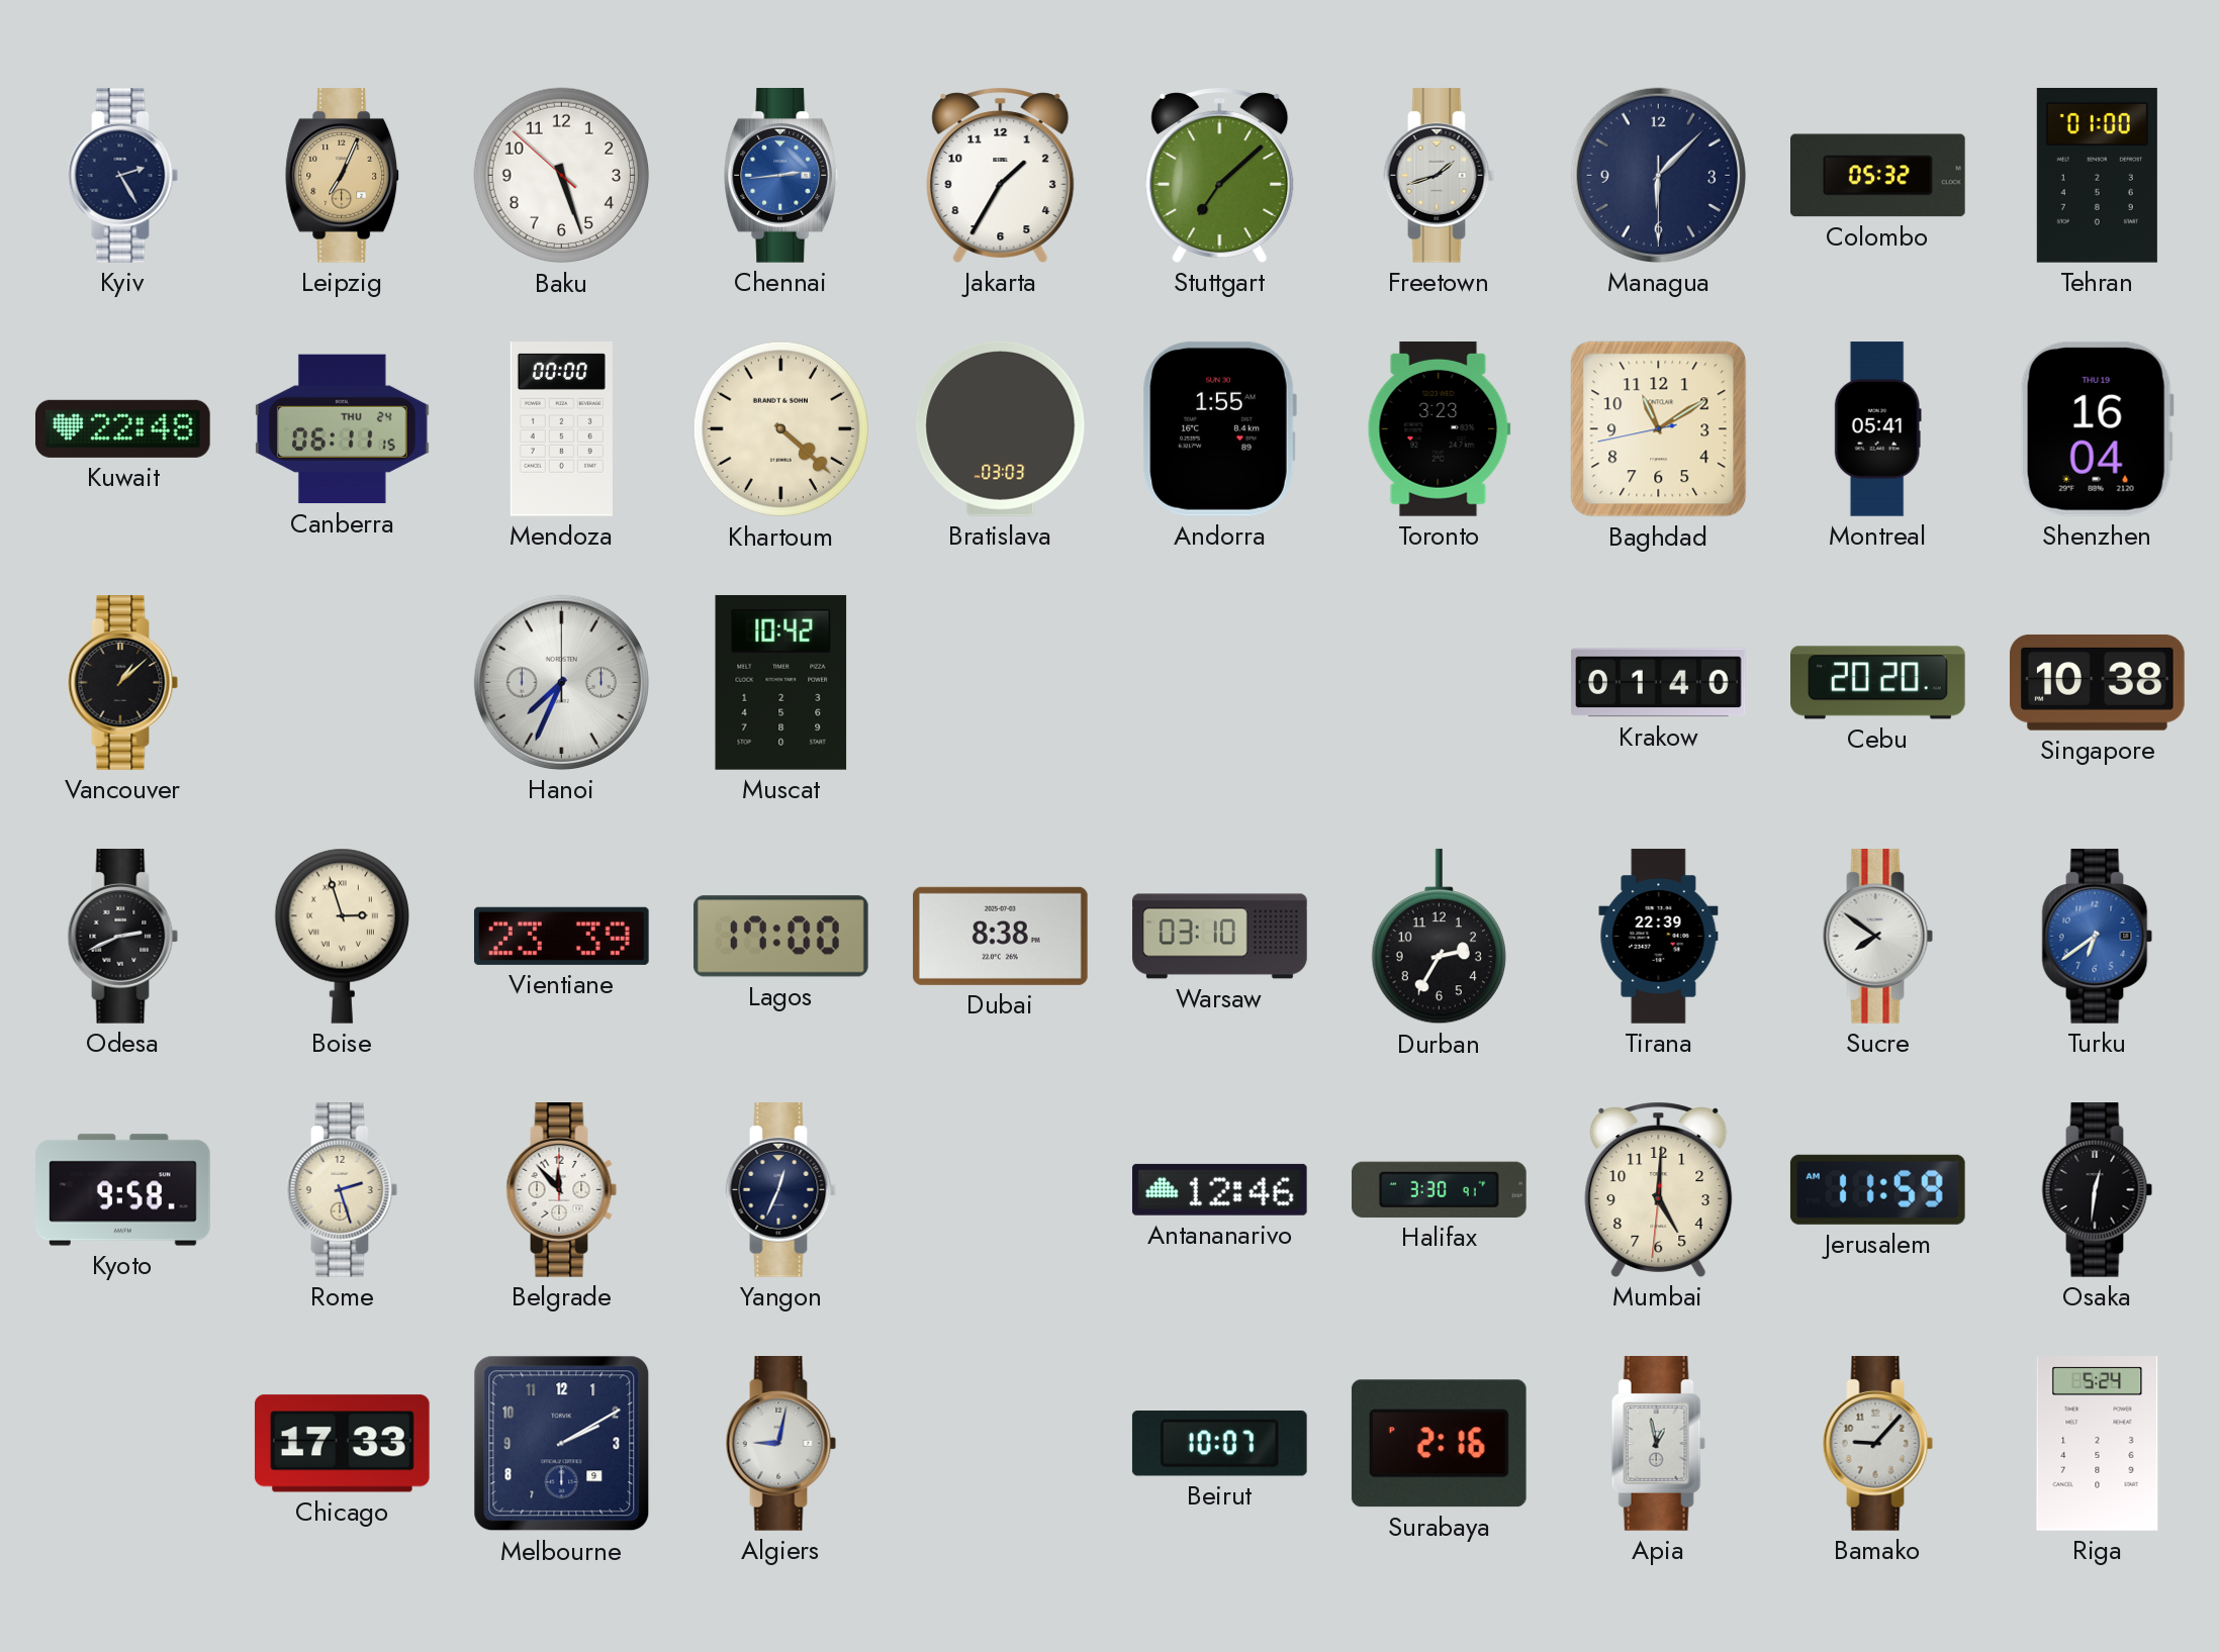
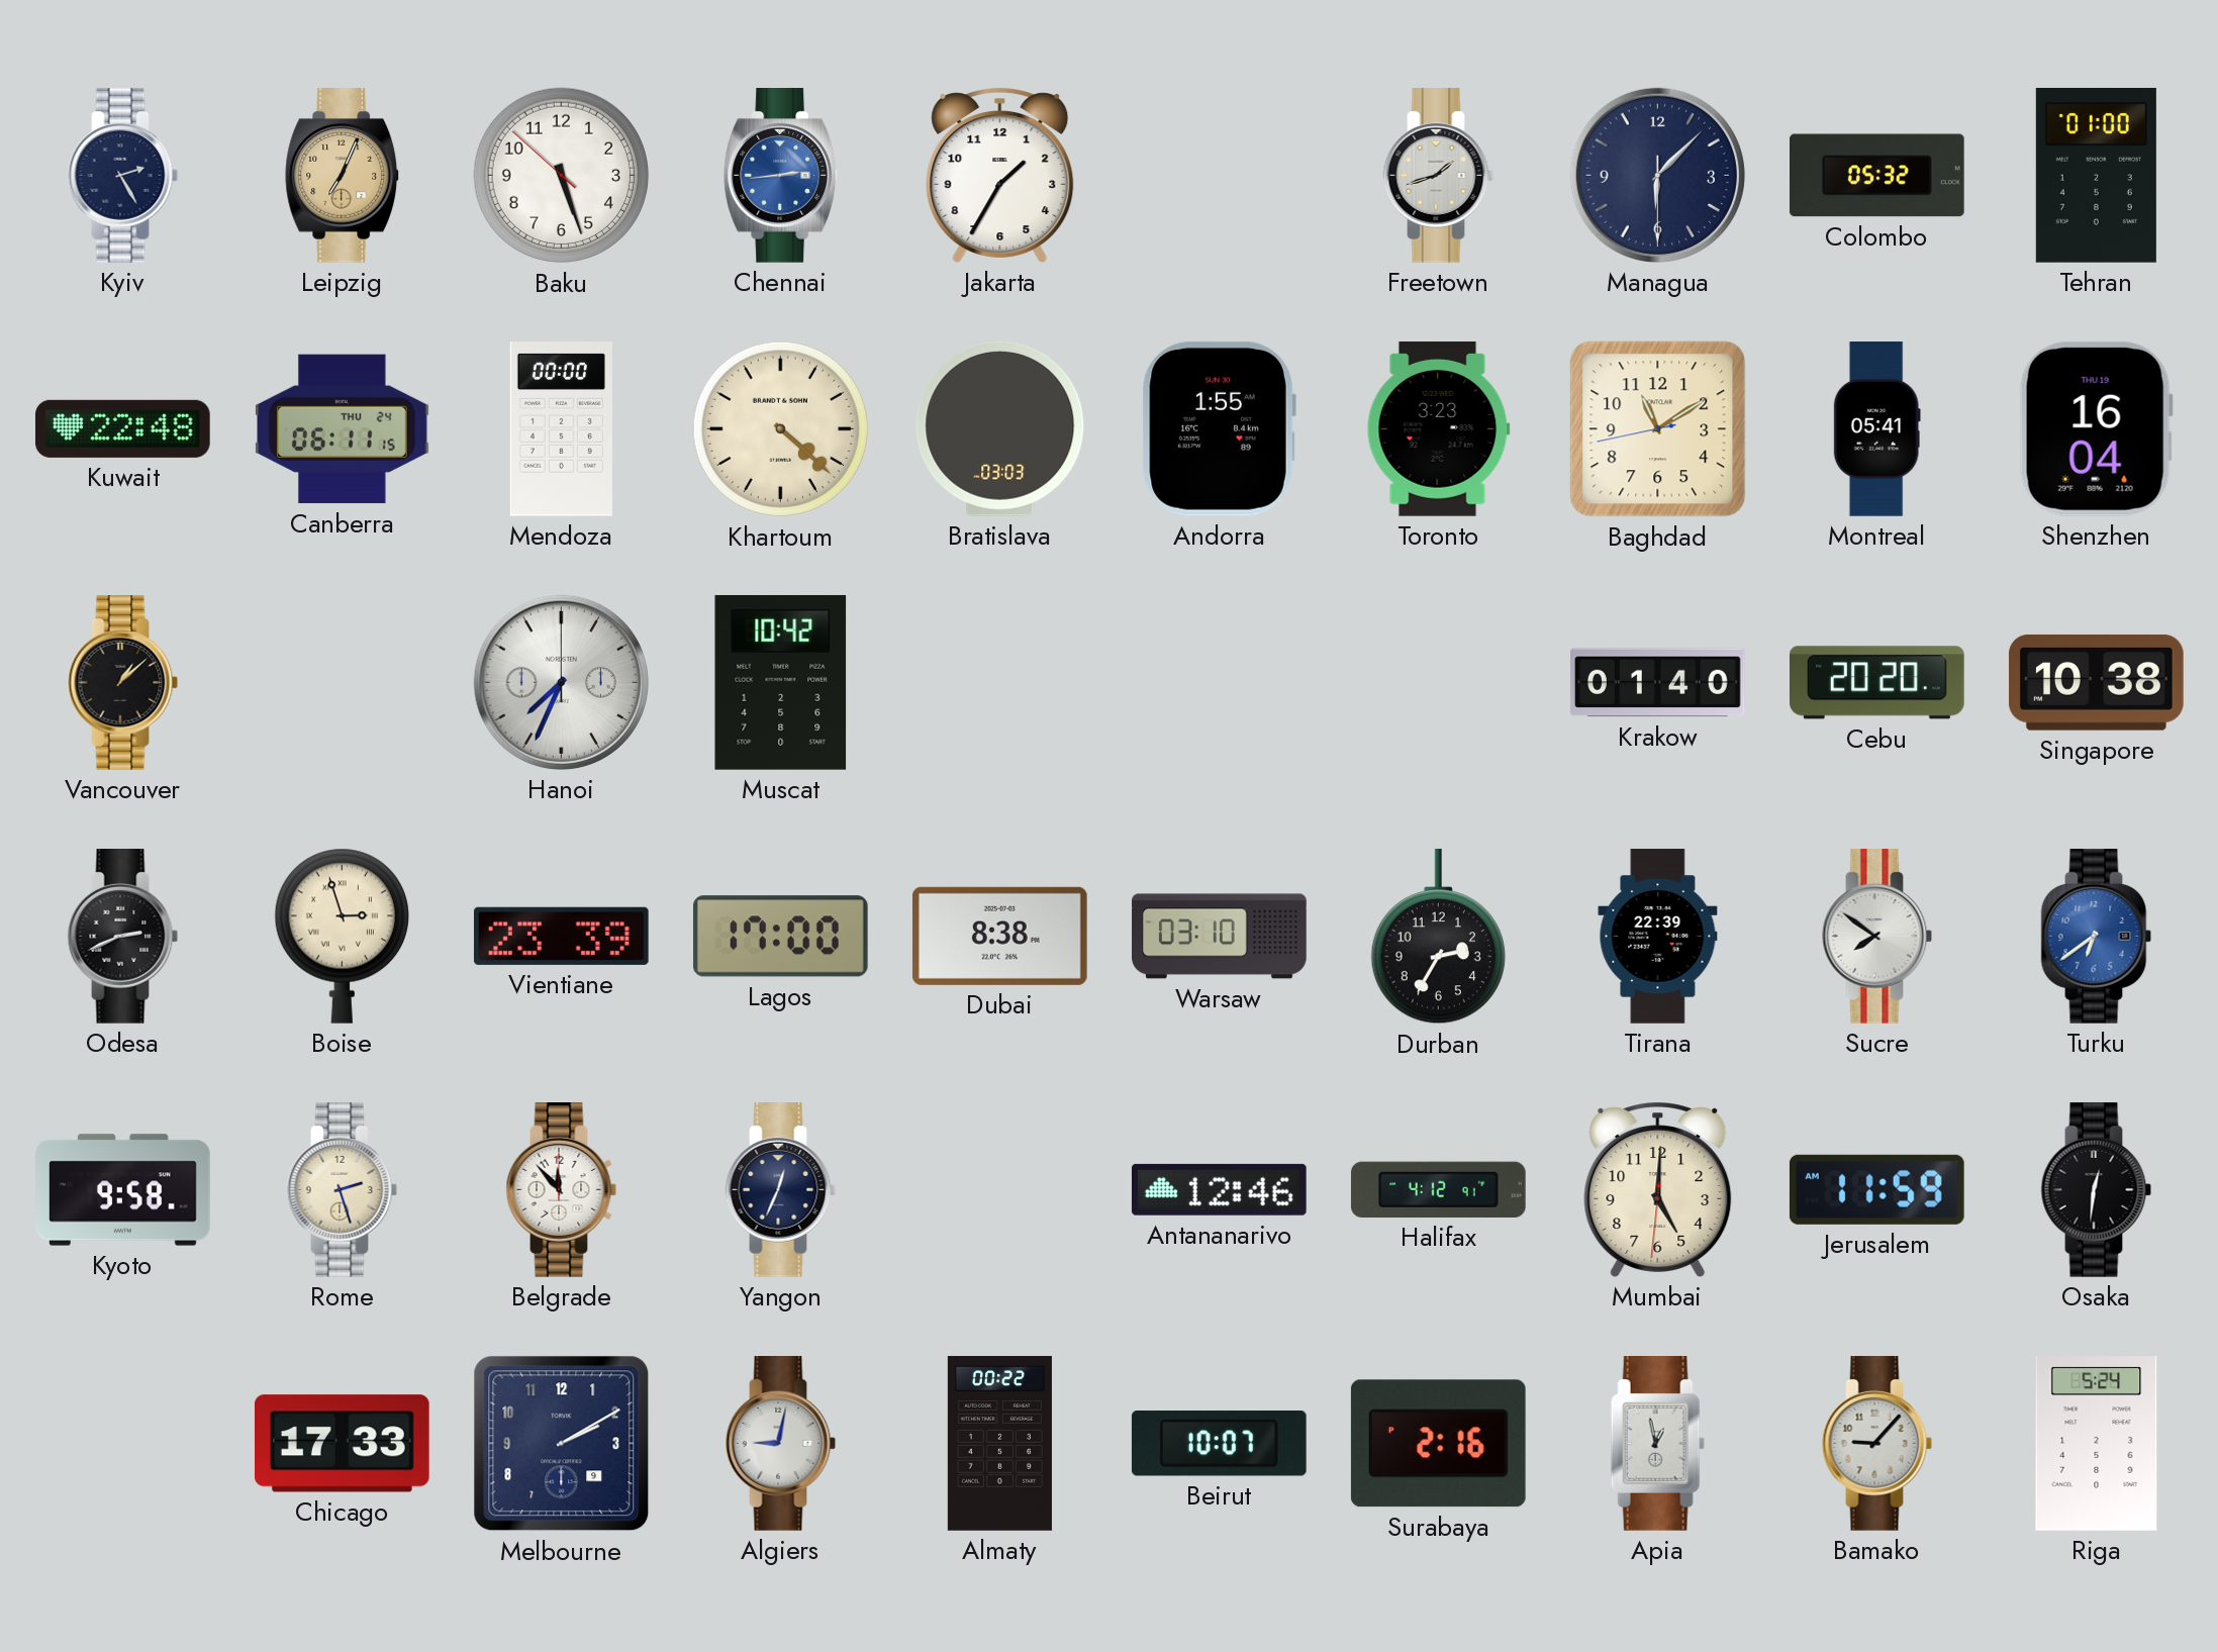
Stuttgart: 7:08 -> none (1220, 175)
Halifax: 3:30 -> 4:12 (1438, 1189)
Almaty: none -> 00:22 (999, 1444)
